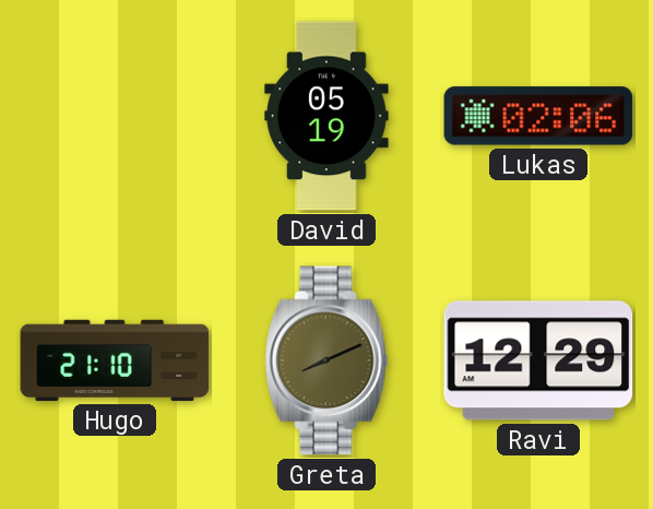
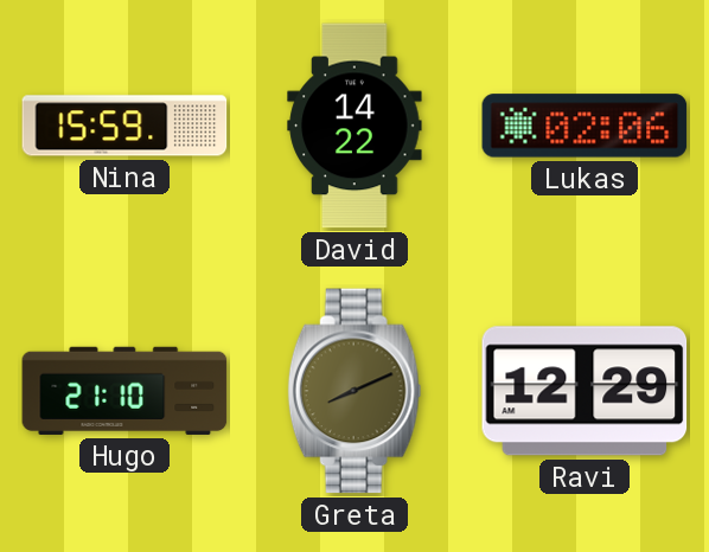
Nina: none -> 15:59 (124, 126)
David: 05:19 -> 14:22 (354, 126)
